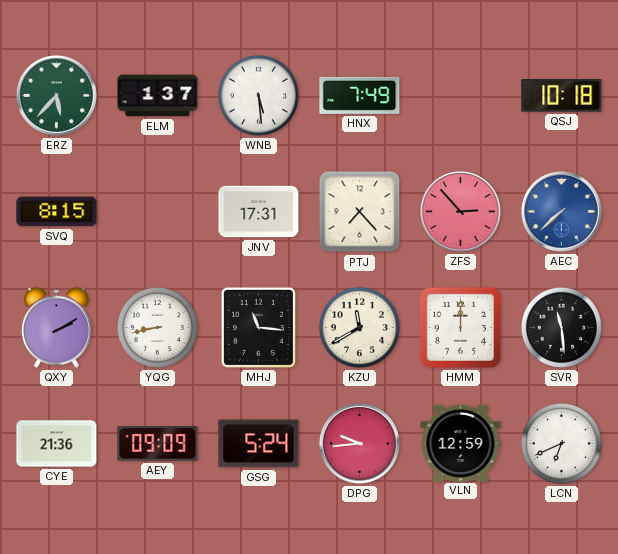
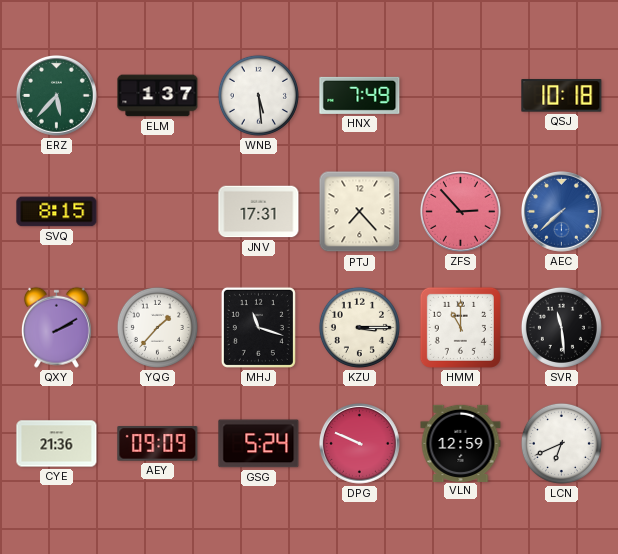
YQG: 8:43 -> 1:37 (157, 327)
MHJ: 11:16 -> 11:18 (258, 327)
KZU: 11:40 -> 3:15 (359, 327)
HMM: 12:00 -> 11:00 (460, 327)
DPG: 9:44 -> 9:49 (360, 444)
